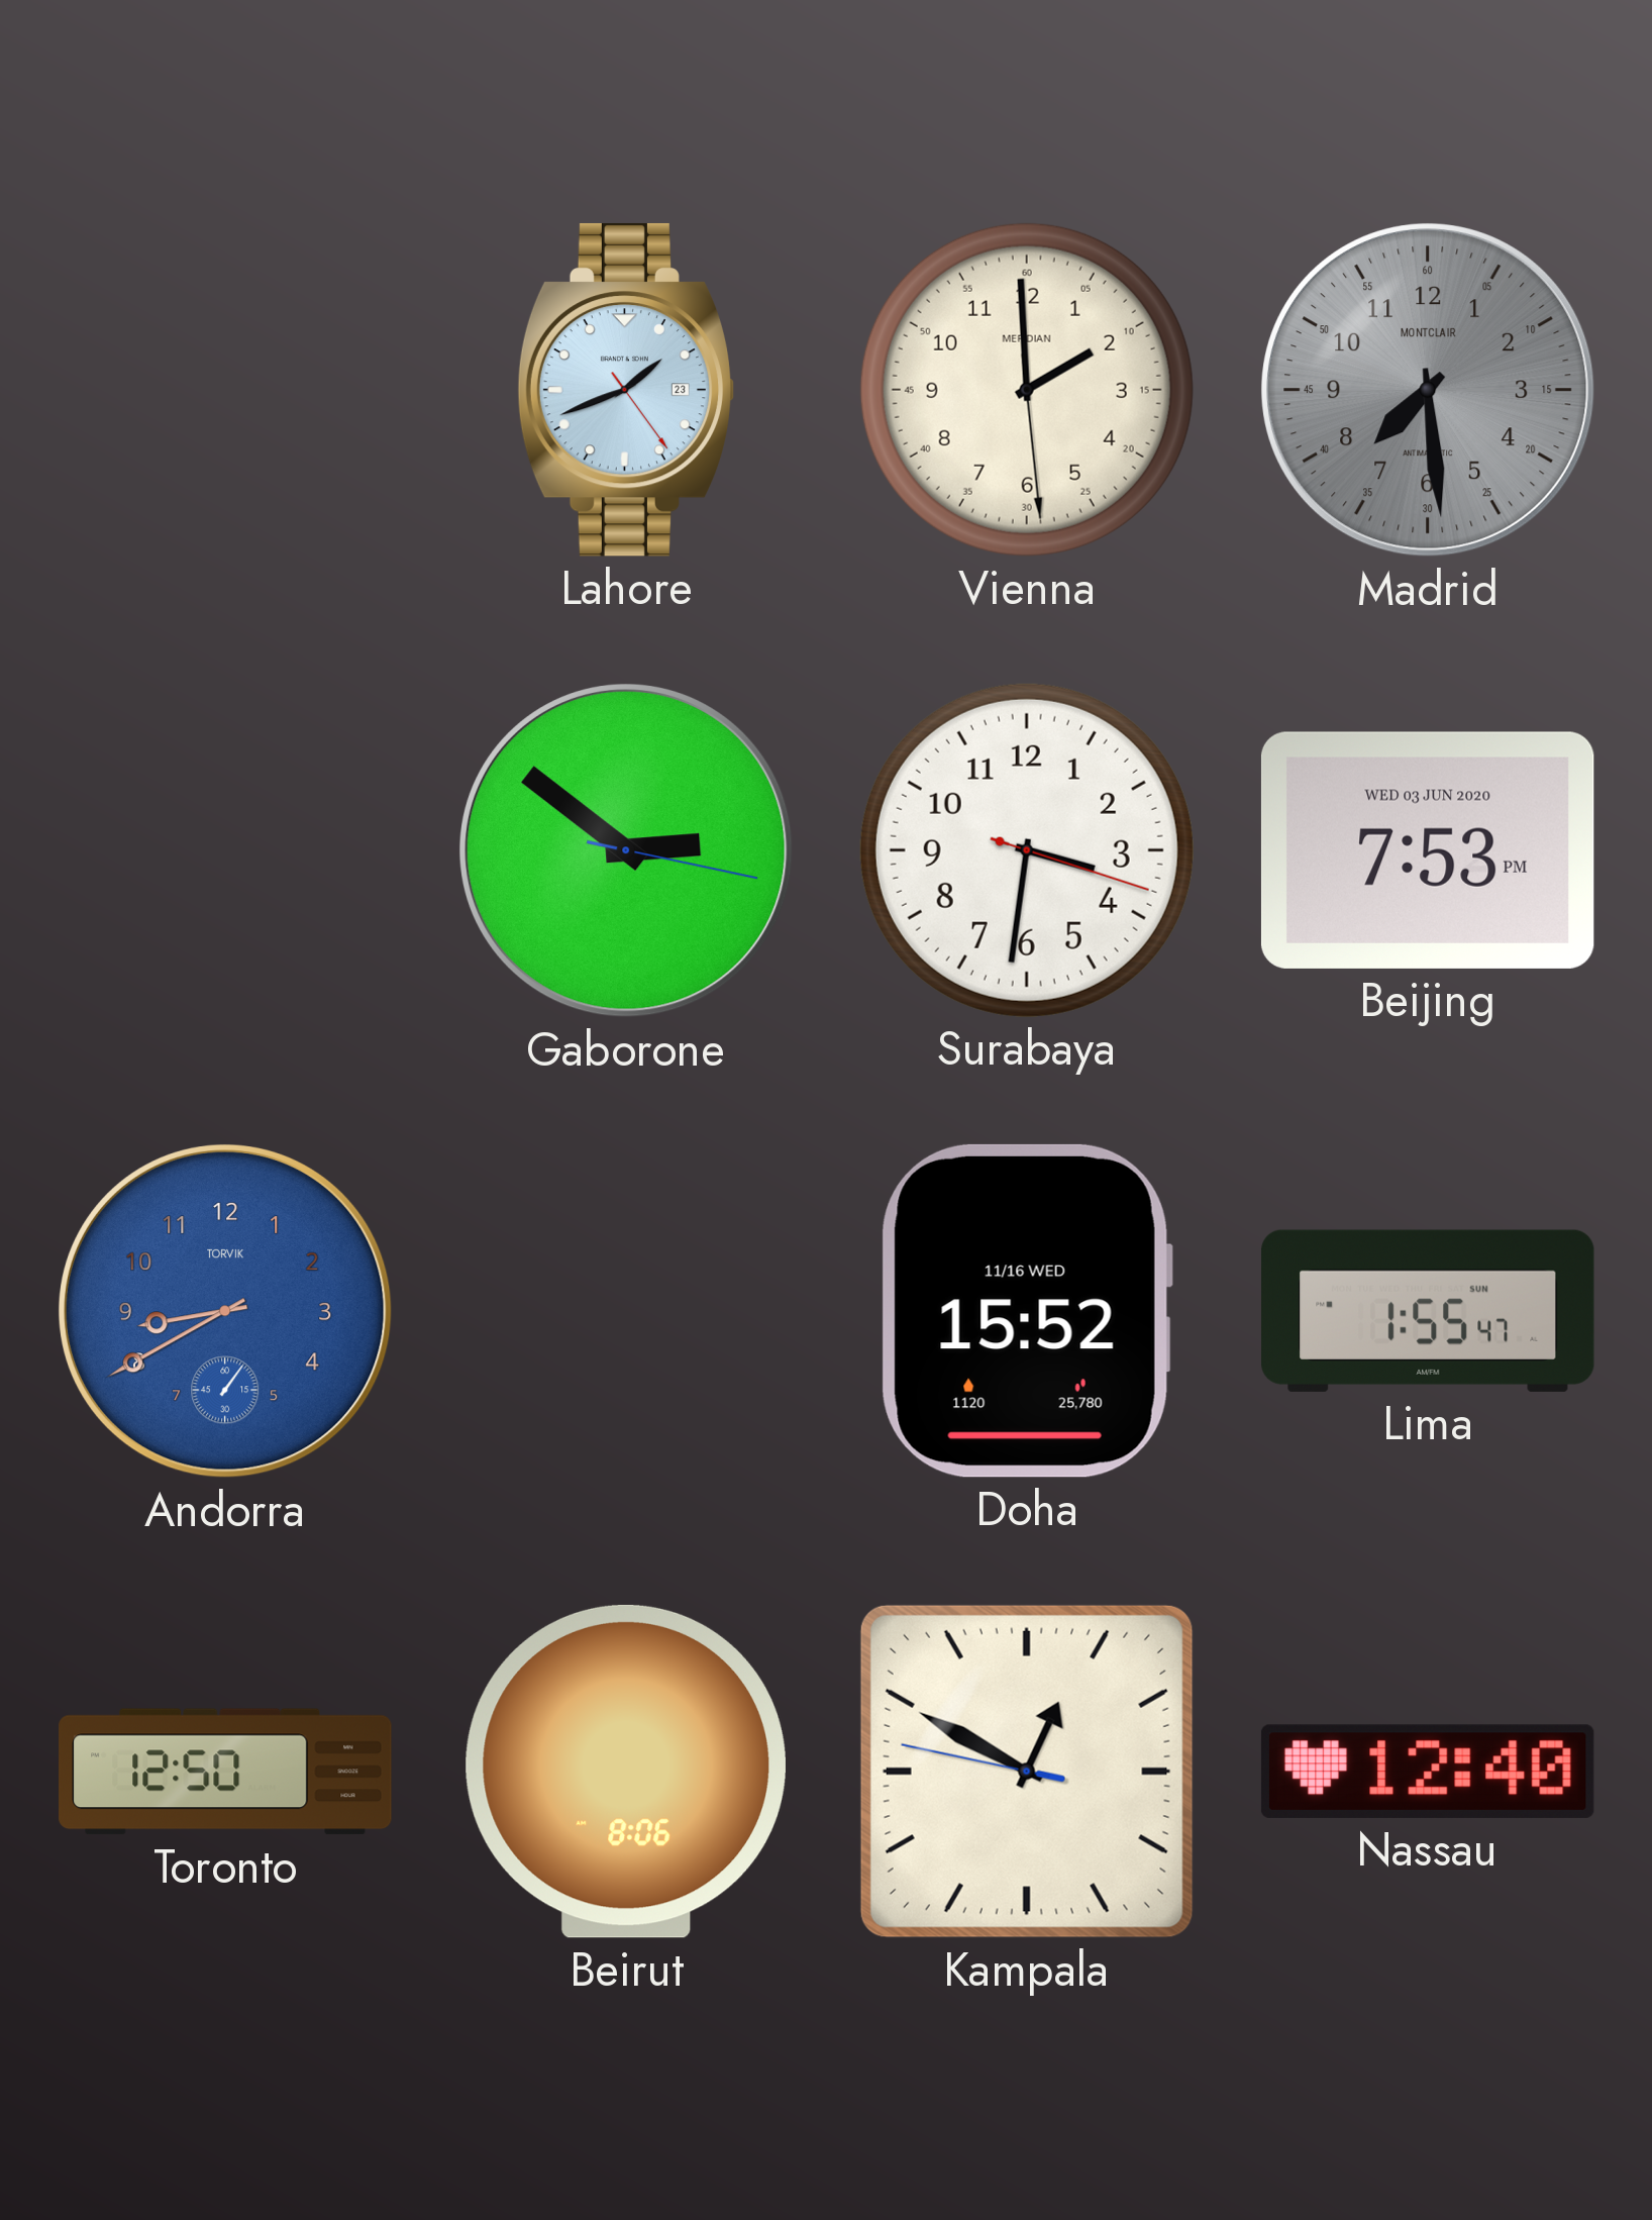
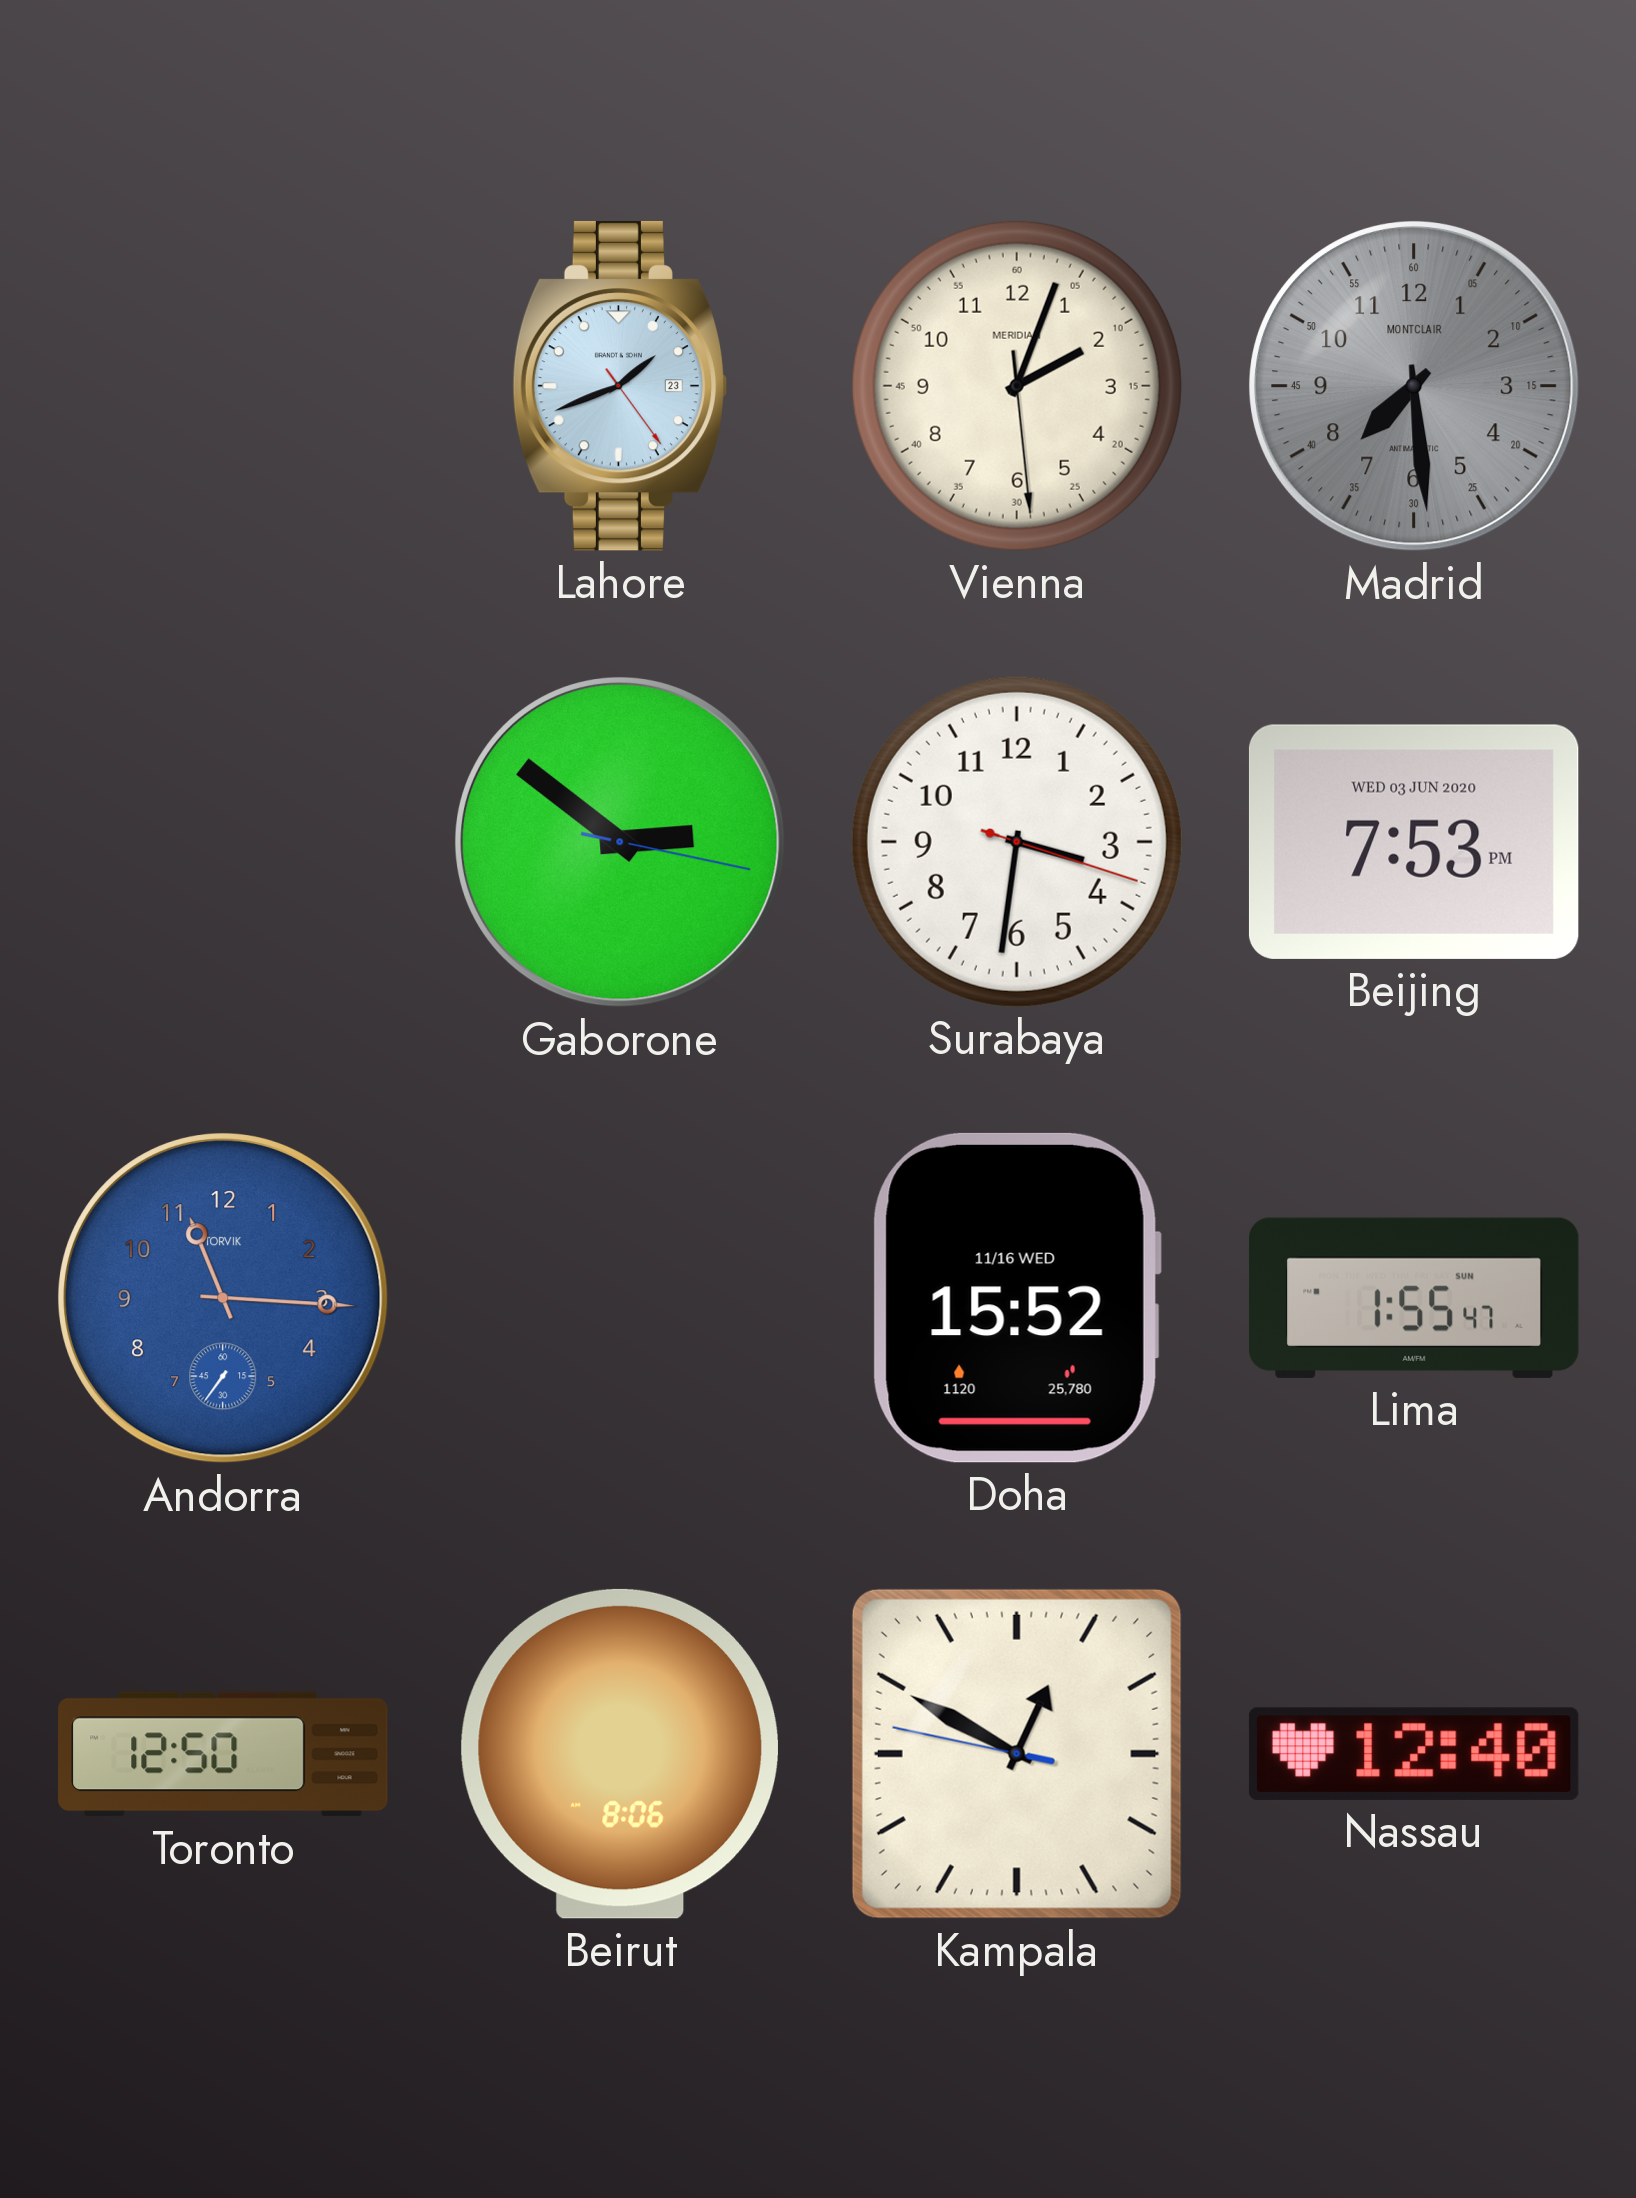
Vienna: 1:59 -> 2:03 (1017, 386)
Andorra: 8:40 -> 11:15 (224, 1299)
